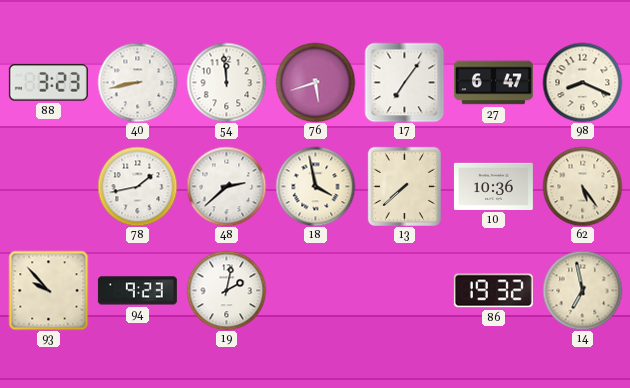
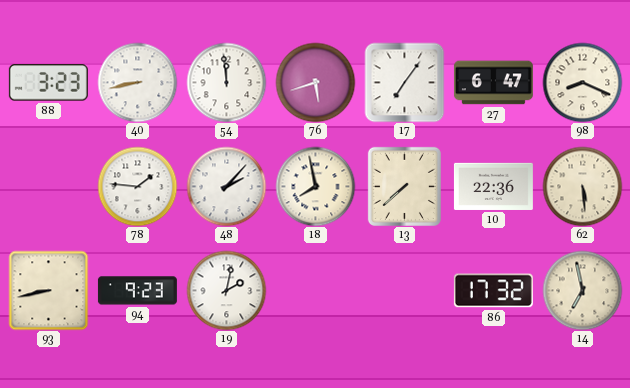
78: 1:43 -> 1:46 (137, 186)
48: 2:38 -> 2:07 (226, 186)
18: 3:58 -> 7:58 (315, 186)
10: 10:36 -> 22:36 (493, 186)
62: 5:24 -> 5:29 (582, 186)
93: 9:53 -> 8:43 (48, 290)
86: 19:32 -> 17:32 (493, 291)
